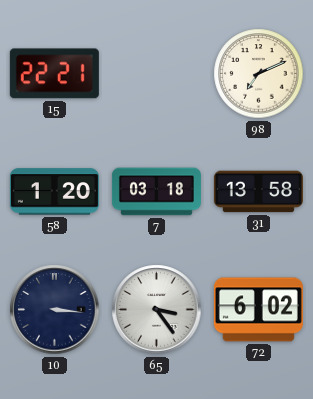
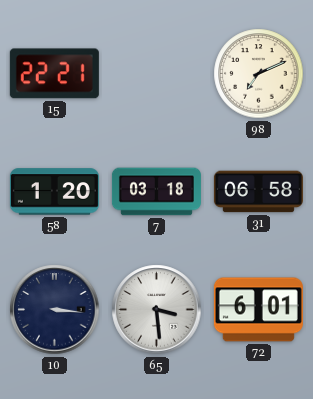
31: 13:58 -> 06:58 (258, 192)
65: 3:24 -> 3:29 (157, 310)
72: 6:02 -> 6:01 (258, 310)
